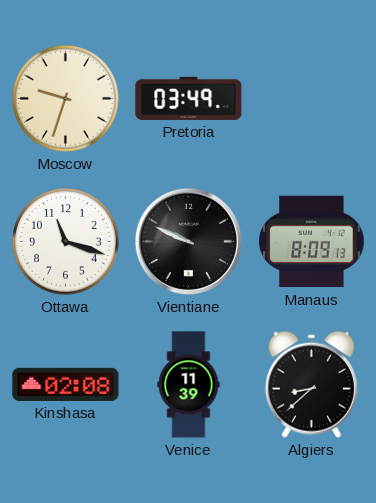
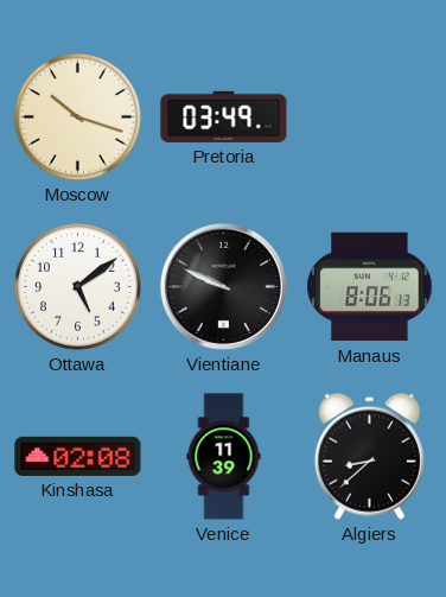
Moscow: 9:33 -> 10:18 (78, 118)
Ottawa: 11:18 -> 5:09 (78, 287)
Manaus: 8:09 -> 8:06 (370, 287)
